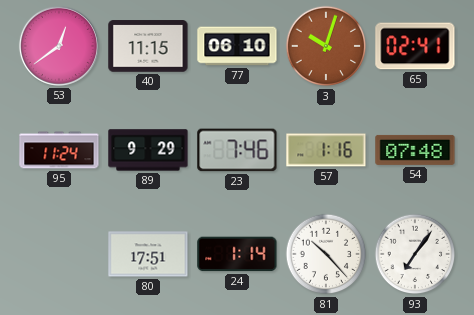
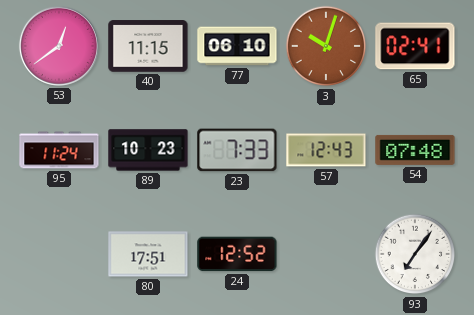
89: 9:29 -> 10:23 (148, 150)
23: 7:46 -> 7:33 (237, 150)
57: 1:16 -> 12:43 (326, 150)
24: 1:14 -> 12:52 (237, 254)
81: 10:23 -> none (326, 254)
